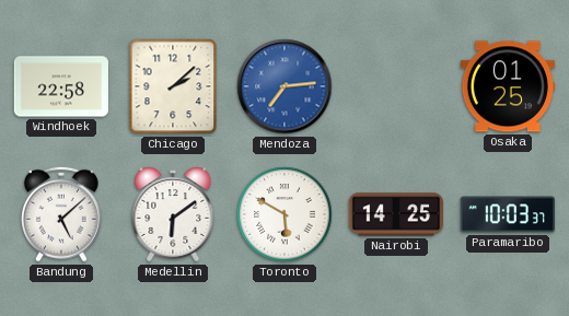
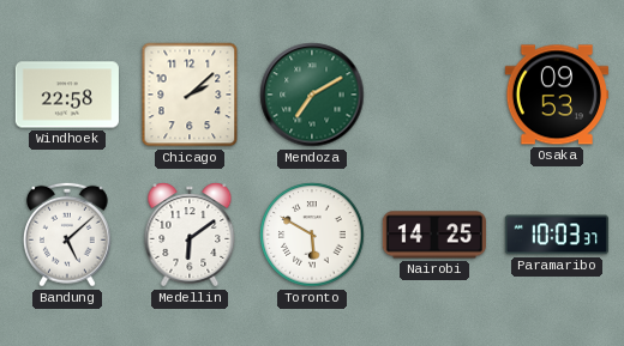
Mendoza: 7:14 -> 7:10 (312, 95)
Mendoza dial: blue -> green (312, 95)
Osaka: 01:25 -> 09:53 (556, 95)
